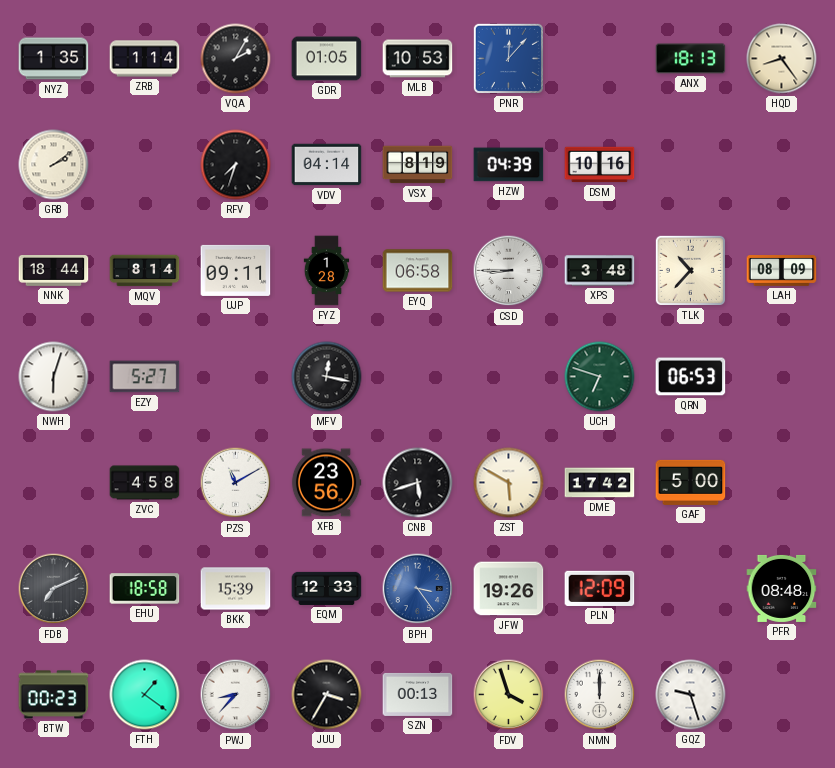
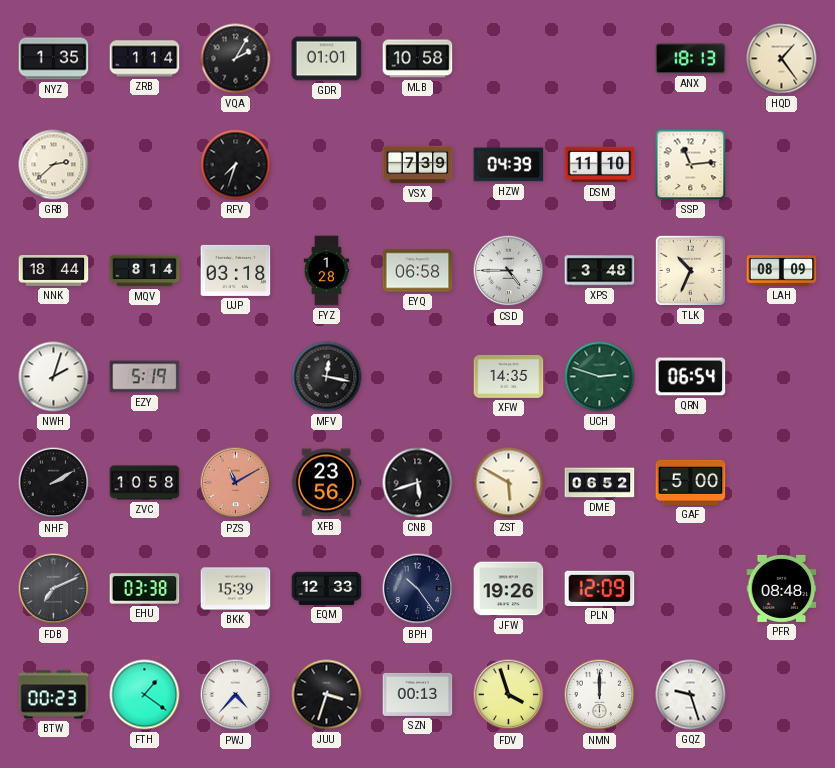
GDR: 01:05 -> 01:01 (327, 59)
MLB: 10:53 -> 10:58 (418, 59)
PNR: 12:07 -> none (508, 58)
HQD: 8:24 -> 1:24 (782, 59)
GRB: 2:09 -> 2:38 (54, 165)
VDV: 04:14 -> none (327, 165)
VSX: 8:19 -> 7:39 (418, 165)
DSM: 10:16 -> 11:10 (600, 165)
SSP: none -> 11:14 (691, 165)
UJP: 09:11 -> 03:18 (236, 270)
CSD: 8:45 -> 4:45 (509, 271)
TLK: 10:37 -> 10:34 (690, 270)
NWH: 6:03 -> 2:03 (54, 377)
EZY: 5:27 -> 5:19 (145, 377)
XFW: none -> 14:35 (509, 376)
UCH: 6:48 -> 2:48 (600, 377)
QRN: 06:53 -> 06:54 (691, 377)
NHF: none -> 2:10 (54, 483)
ZVC: 4:58 -> 10:58 (145, 483)
PZS dial: white -> salmon (236, 483)
DME: 17:42 -> 06:52 (600, 483)
EHU: 18:58 -> 03:38 (145, 589)
BPH: 3:24 -> 10:24 (418, 589)
BPH dial: blue -> navy (418, 589)
PWJ: 8:37 -> 4:37 (236, 695)
JUU: 3:35 -> 3:33 (327, 695)
